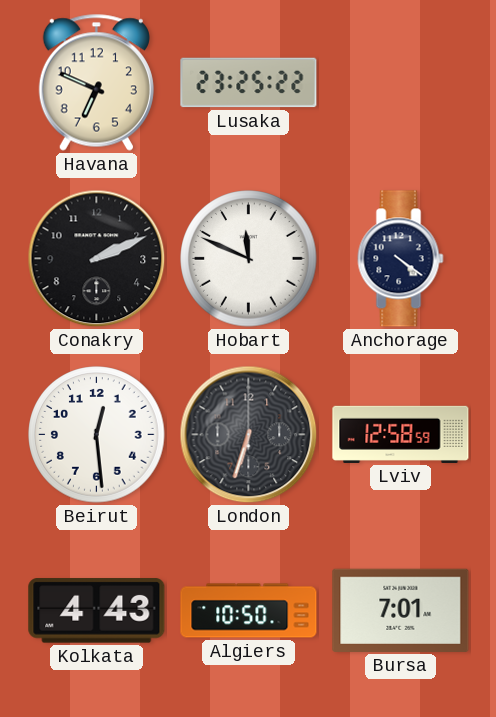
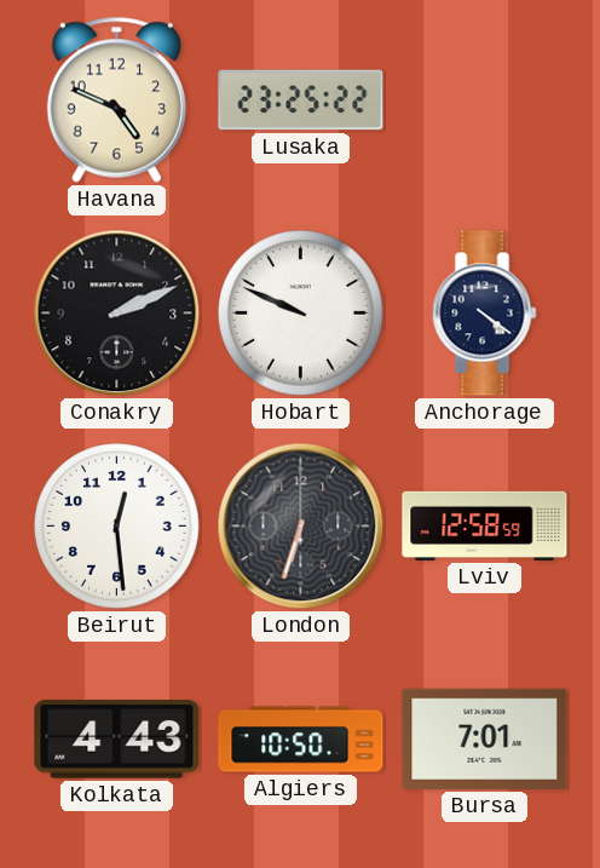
Havana: 6:49 -> 4:49 (116, 99)
Hobart: 11:49 -> 9:49 (301, 314)
